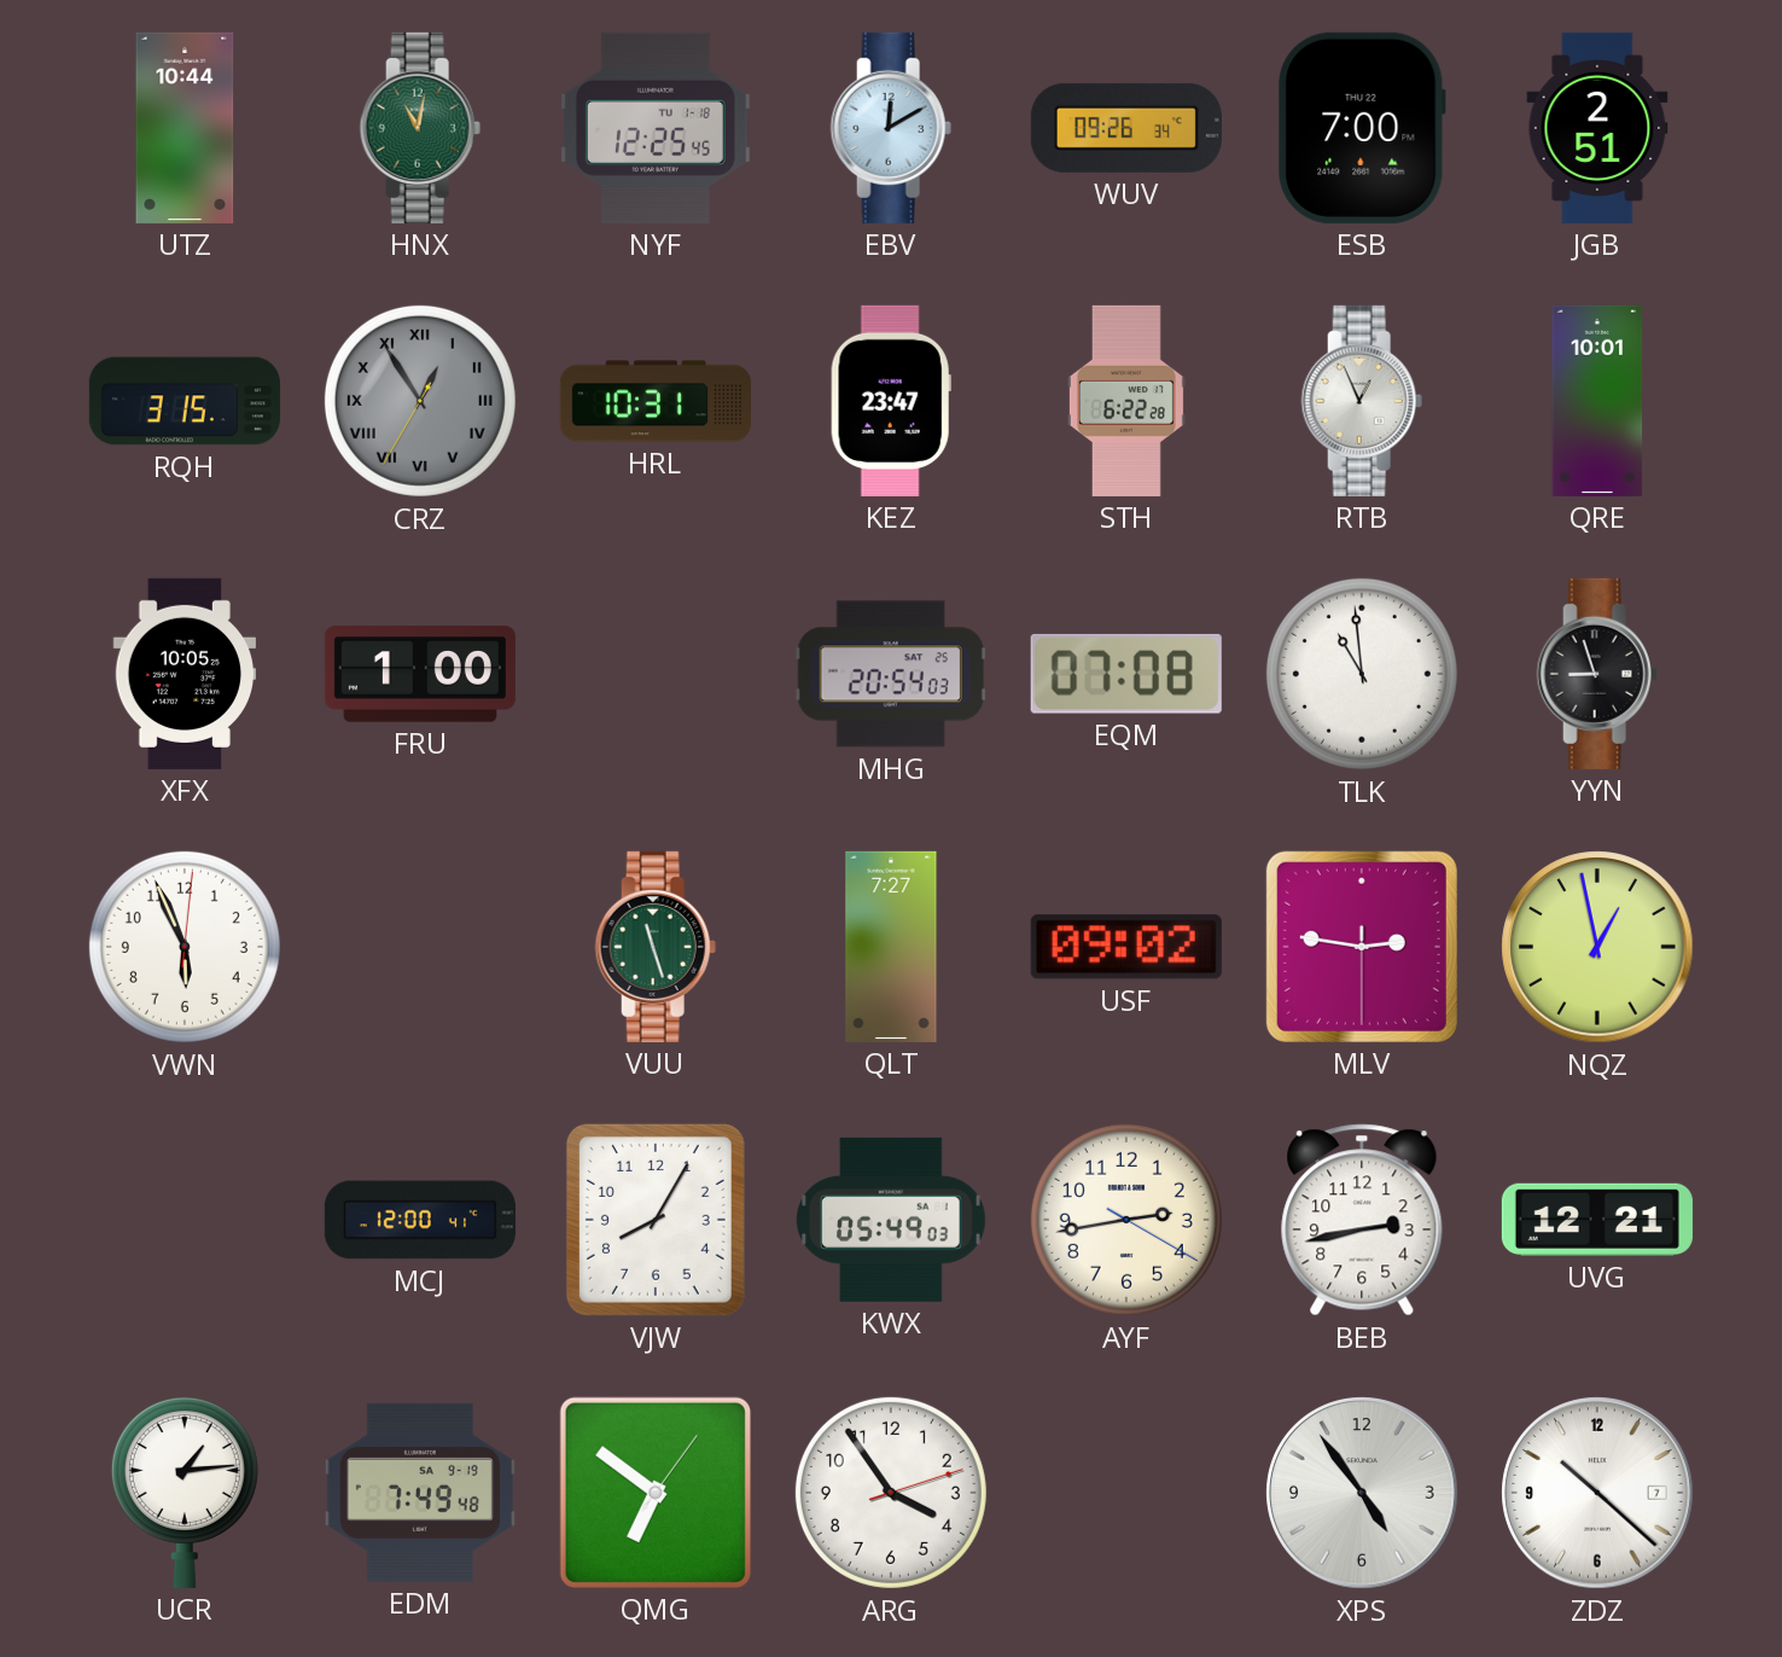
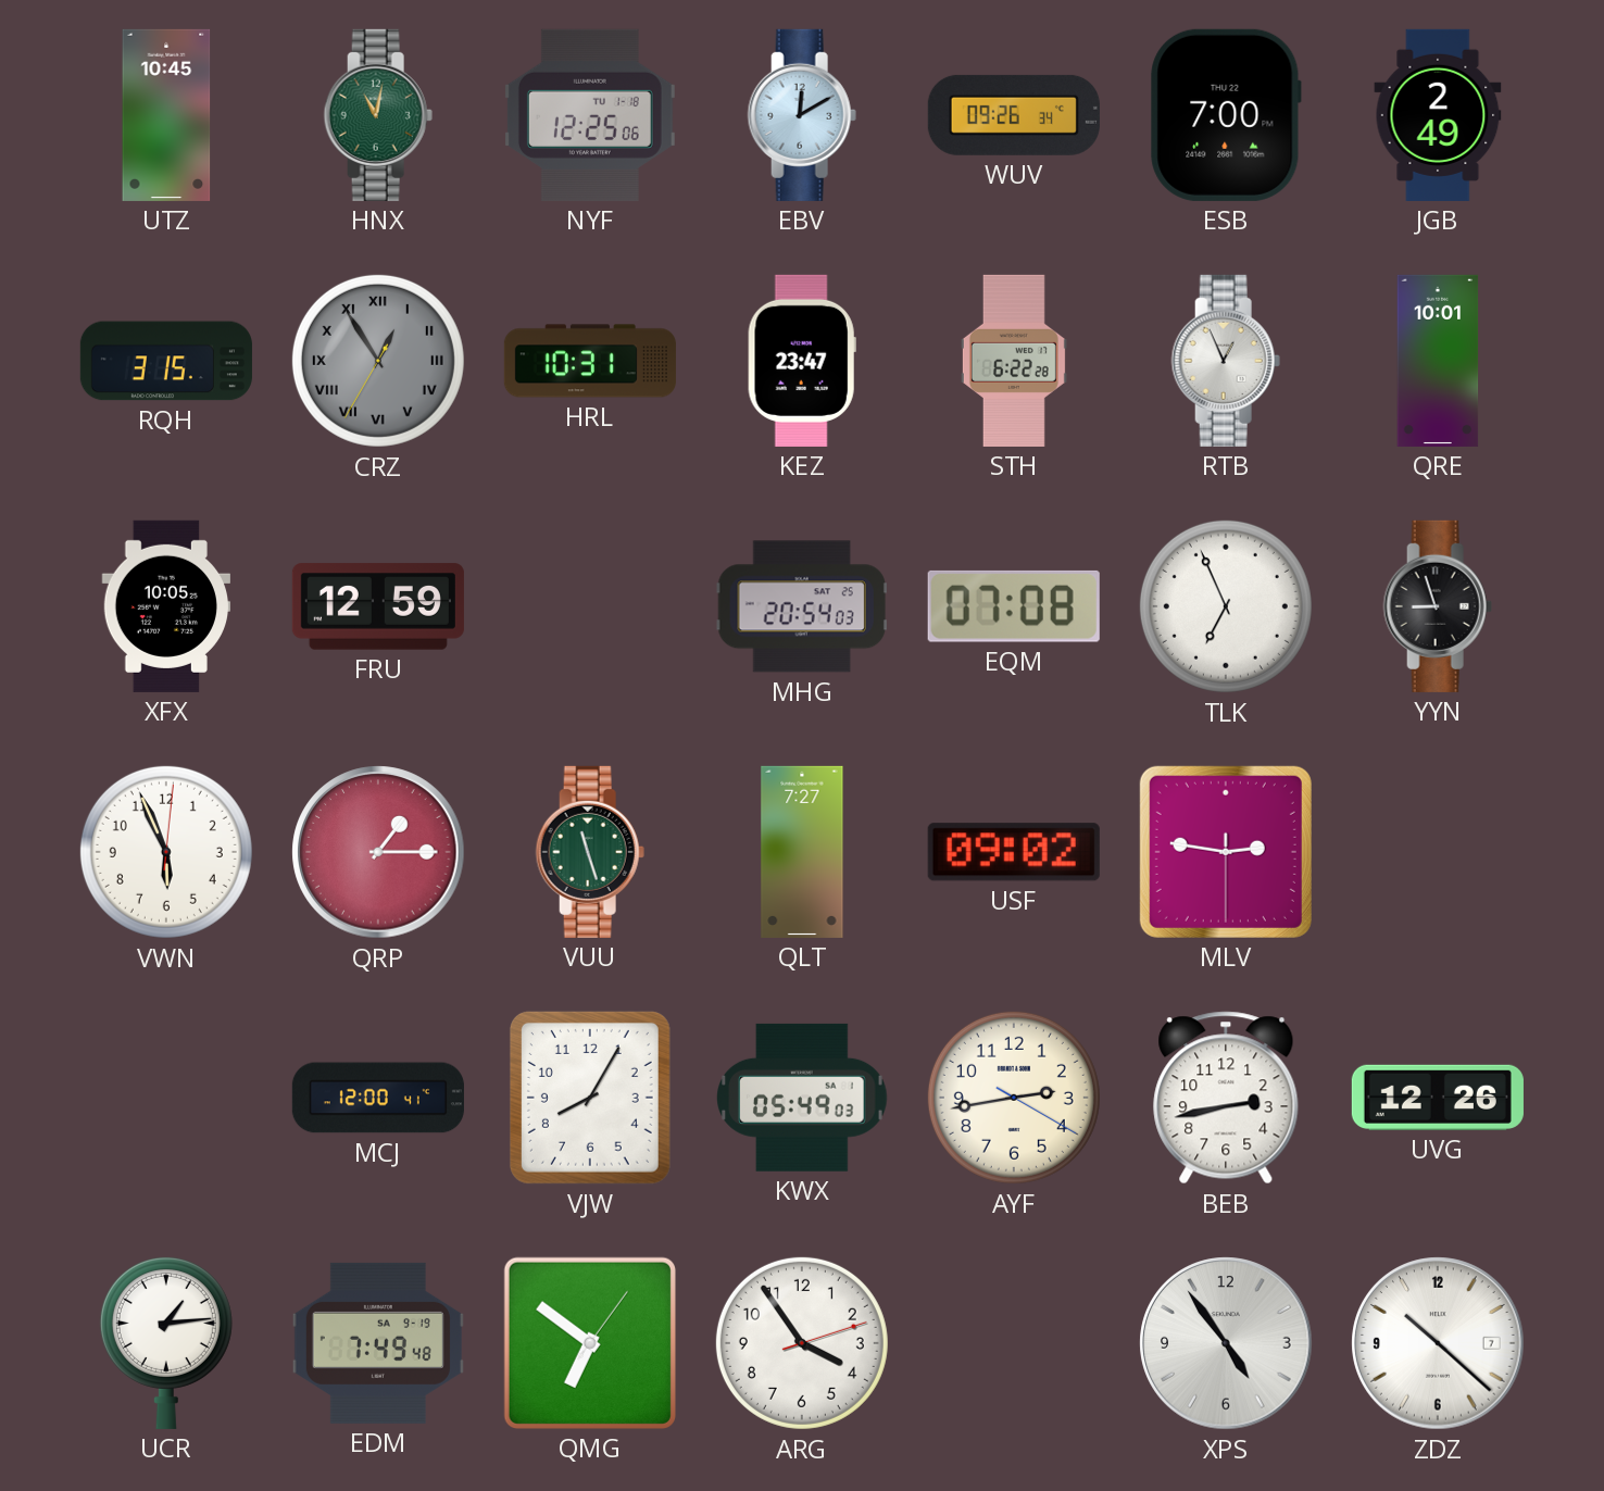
UTZ: 10:44 -> 10:45 (166, 115)
NYF: 12:25:45 -> 12:25:06 (590, 115)
JGB: 2:51 -> 2:49 (1438, 115)
FRU: 1:00 -> 12:59 (378, 606)
TLK: 10:59 -> 6:56 (1226, 606)
QRP: none -> 1:15 (378, 852)
NQZ: 12:58 -> none (1597, 947)
UVG: 12:21 -> 12:26 (1438, 1098)
